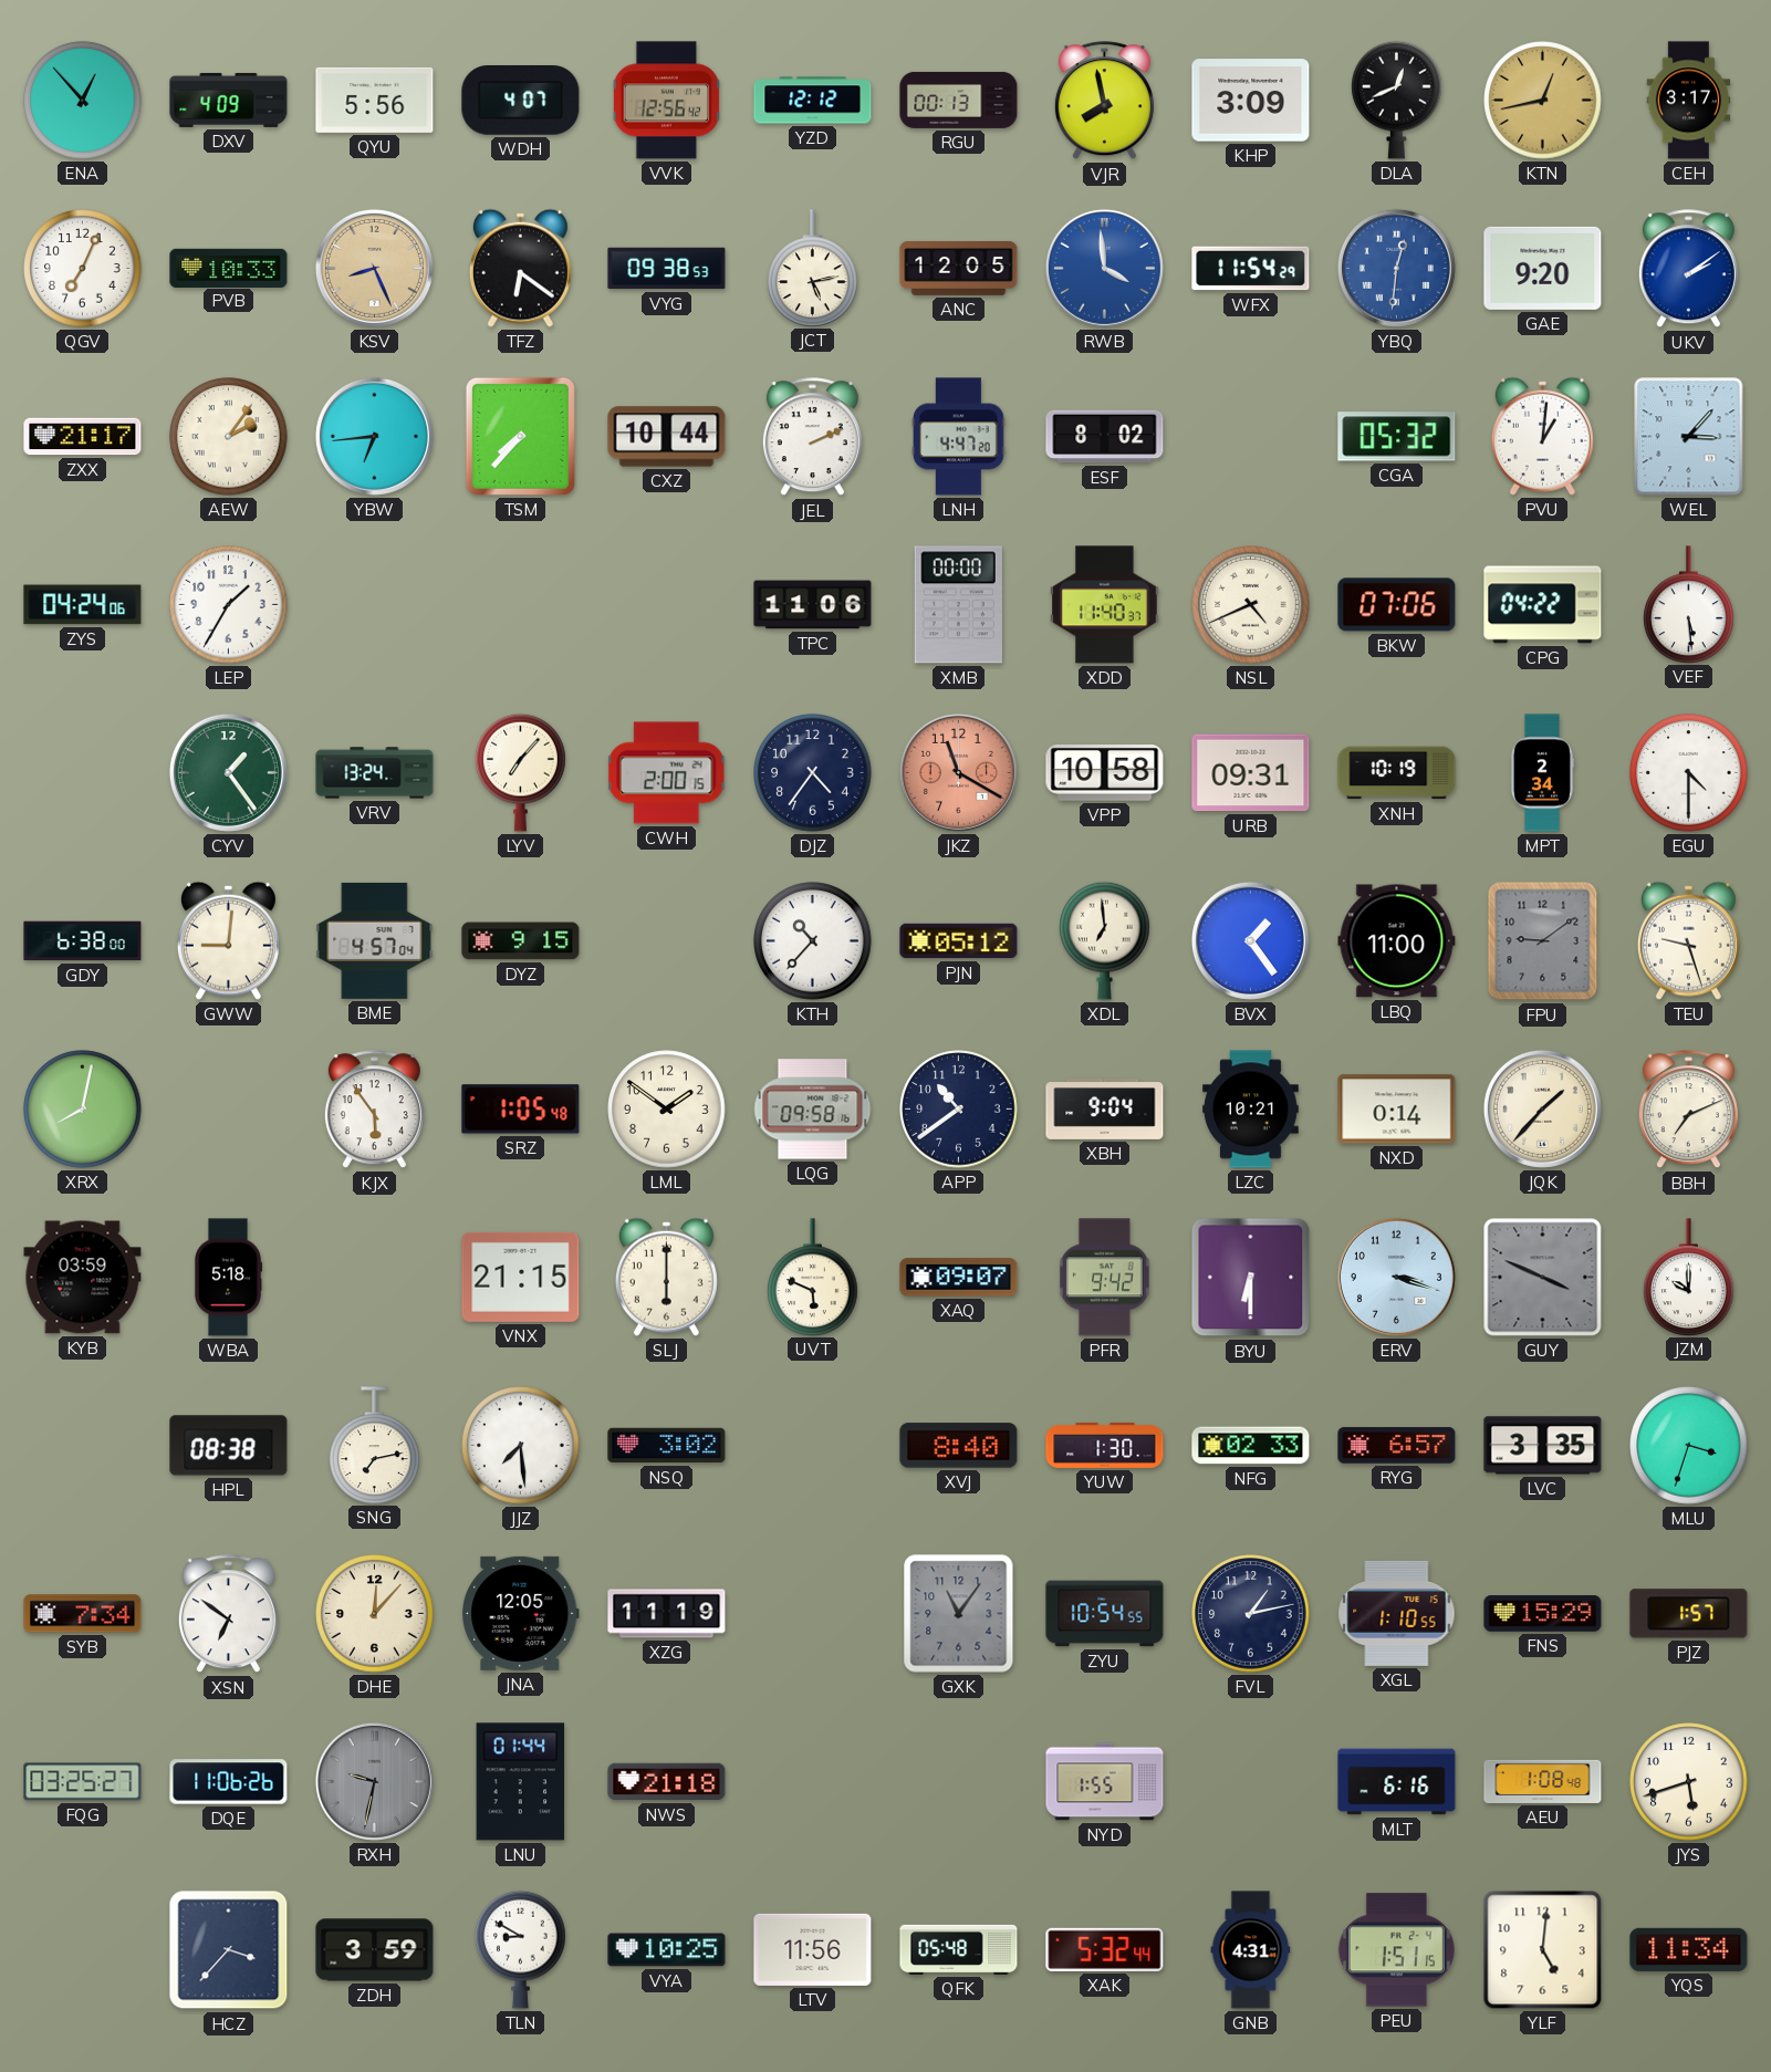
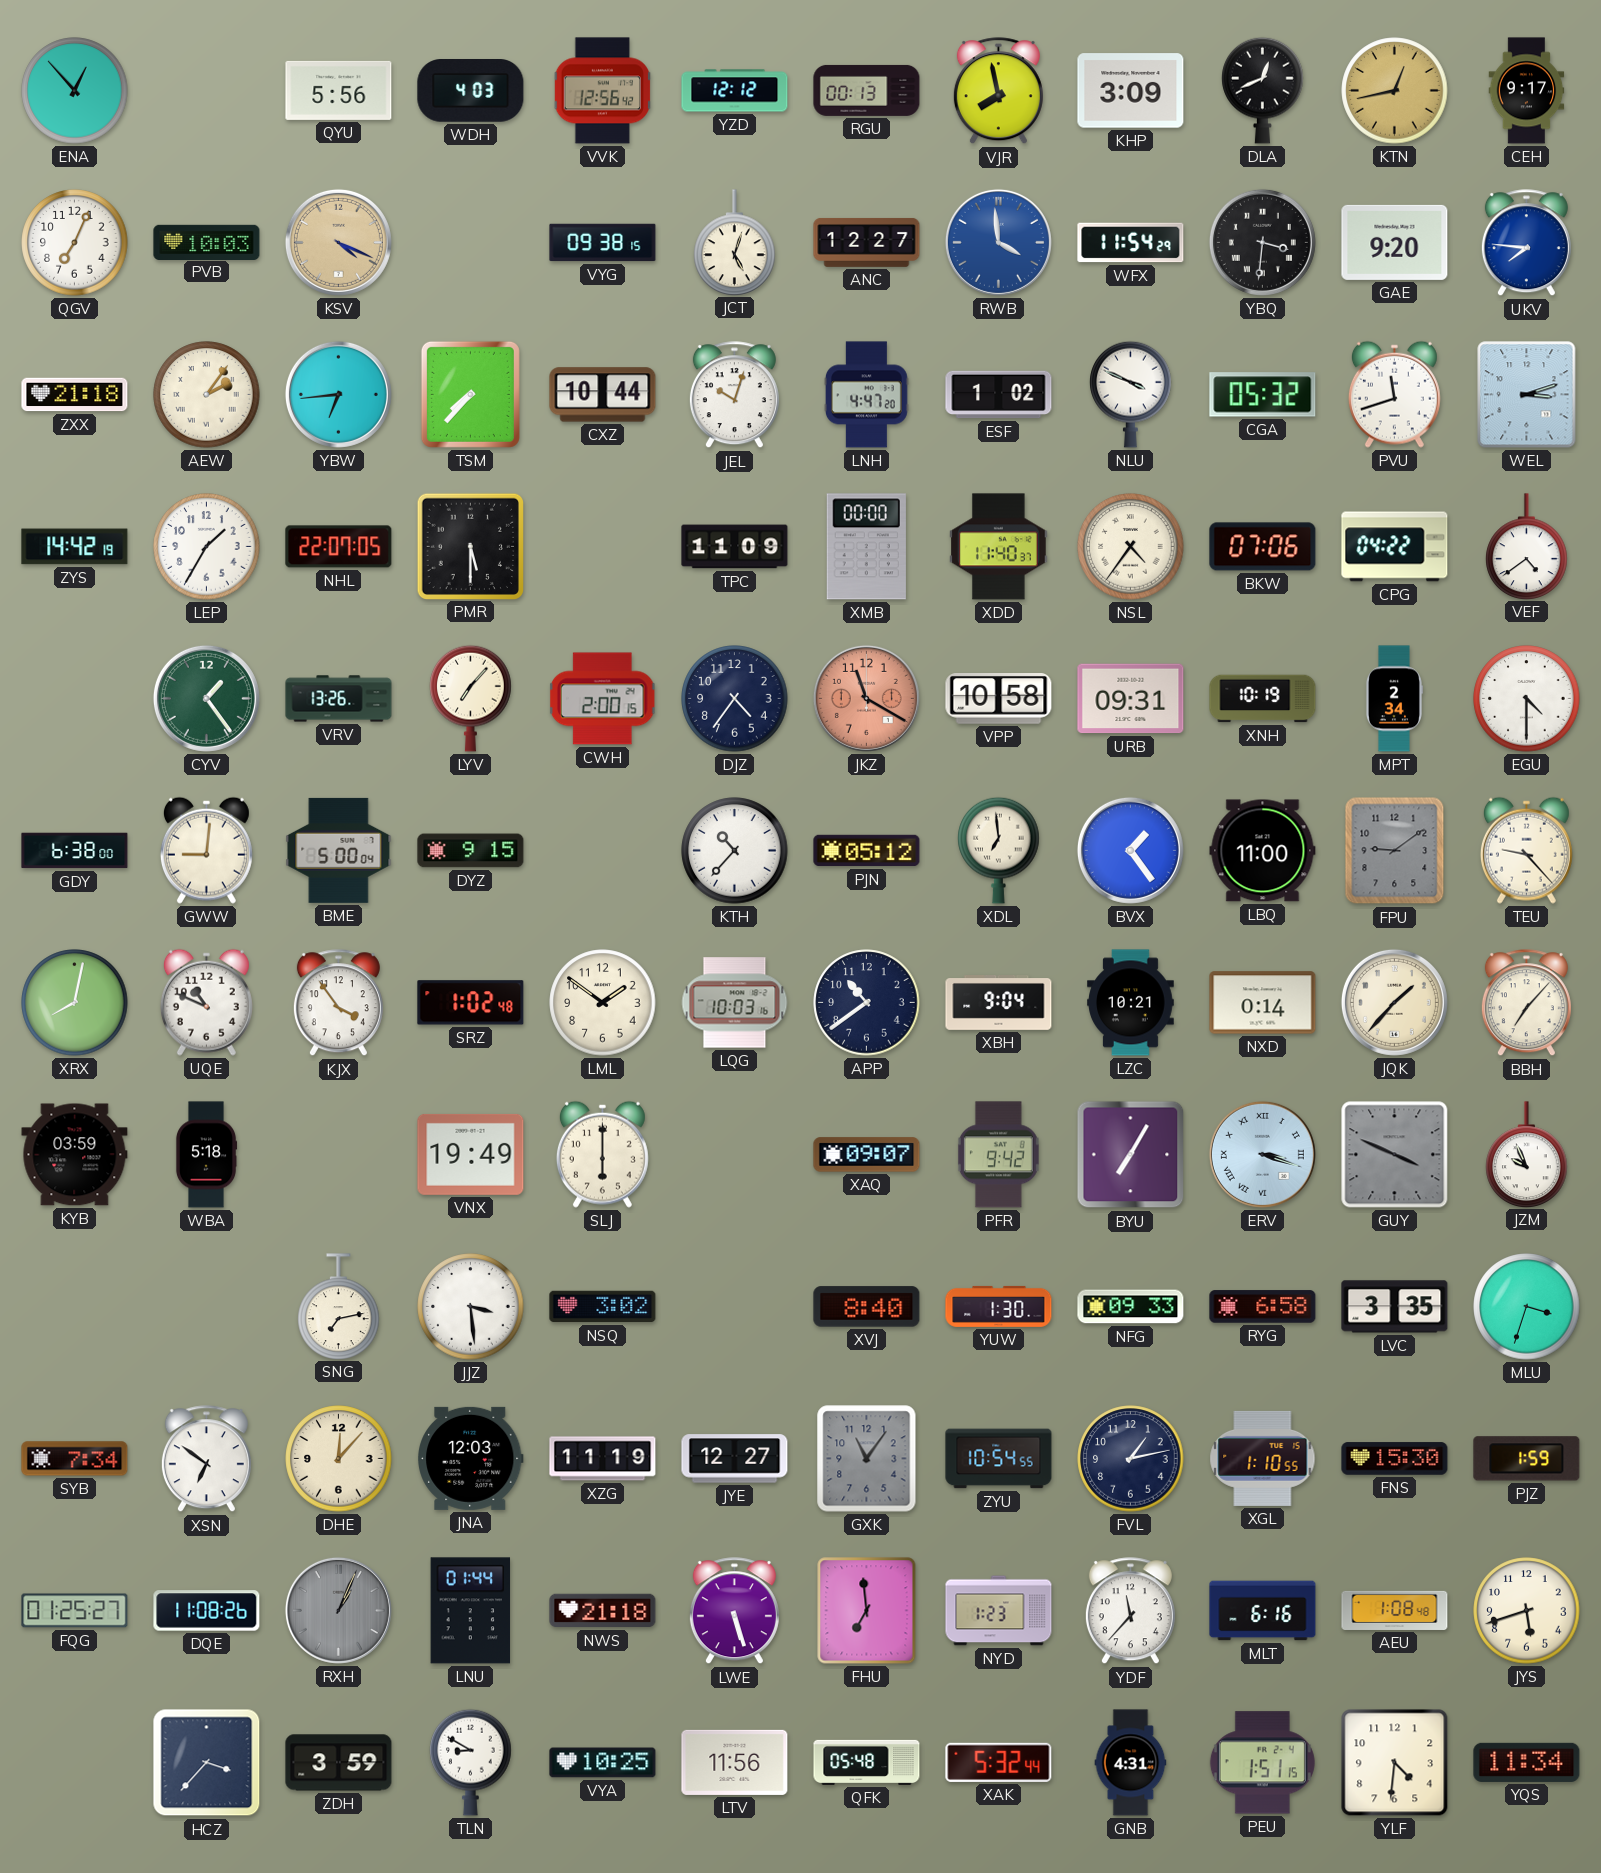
DXV: 4:09 -> none (229, 100)
WDH: 4:07 -> 4:03 (471, 91)
CEH: 3:17 -> 9:17 (1527, 91)
PVB: 10:33 -> 10:03 (207, 242)
KSV: 8:26 -> 4:19 (338, 242)
TFZ: 6:21 -> none (520, 268)
VYG: 09:38:53 -> 09:38:15 (603, 243)
JCT: 5:13 -> 5:03 (735, 242)
ANC: 12:05 -> 12:27 (867, 242)
YBQ: 12:31 -> 3:31 (1262, 242)
YBQ dial: blue -> black (1262, 242)
UKV: 2:09 -> 7:46 (1526, 243)
ZXX: 21:17 -> 21:18 (75, 395)
JEL: 2:11 -> 10:03 (734, 395)
ESF: 8:02 -> 1:02 (999, 395)
NLU: none -> 3:49 (1131, 394)
PVU: 1:01 -> 11:42 (1394, 394)
WEL: 3:07 -> 3:12 (1527, 395)
ZYS: 04:24 -> 14:42 (75, 547)
NHL: none -> 22:07 (339, 547)
PMR: none -> 5:30 (470, 546)
TPC: 11:06 -> 11:09 (735, 547)
NSL: 4:41 -> 4:36 (1131, 547)
VEF: 5:29 -> 4:39 (1527, 546)
VRV: 13:24 -> 13:26 (339, 699)
BME: 4:57 -> 5:00 (339, 850)
TEU: 9:27 -> 9:23 (1526, 850)
UQE: none -> 10:49 (206, 1002)
KJX: 5:54 -> 3:54 (338, 1003)
SRZ: 1:05 -> 1:02 (471, 1003)
LQG: 09:58 -> 10:03 (735, 1003)
BBH: 7:11 -> 7:07 (1526, 1003)
VNX: 21:15 -> 19:49 (471, 1154)
UVT: 5:49 -> none (813, 1277)
BYU: 6:30 -> 7:05 (1131, 1155)
ERV numerals: Arabic -> Roman (1262, 1154)
JZM: 10:00 -> 9:56 (1527, 1154)
HPL: 08:38 -> none (229, 1446)
JJZ: 7:29 -> 3:29 (471, 1307)
NFG: 02:33 -> 09:33 (1131, 1307)
RYG: 6:57 -> 6:58 (1263, 1307)
JNA: 12:05 -> 12:03 (471, 1458)
JYE: none -> 12:27 (735, 1459)
FNS: 15:29 -> 15:30 (1395, 1459)
PJZ: 1:57 -> 1:59 (1527, 1459)
FQG: 03:25 -> 01:25 (75, 1611)
DQE: 11:06 -> 11:08 (207, 1611)
RXH: 9:32 -> 1:04 (338, 1610)
LWE: none -> 5:27 (734, 1611)
FHU: none -> 6:59 (867, 1611)
NYD: 1:55 -> 1:23 (999, 1611)
YDF: none -> 11:37 (1130, 1611)
YLF: 5:01 -> 4:31 (1395, 1763)
